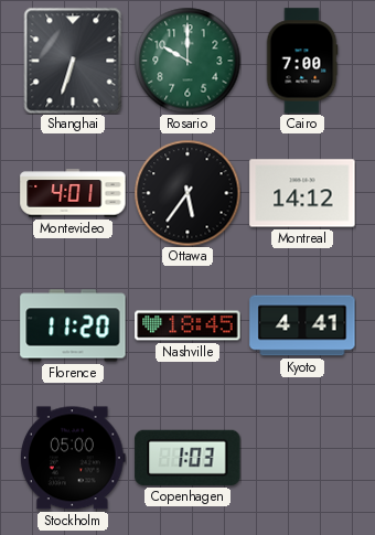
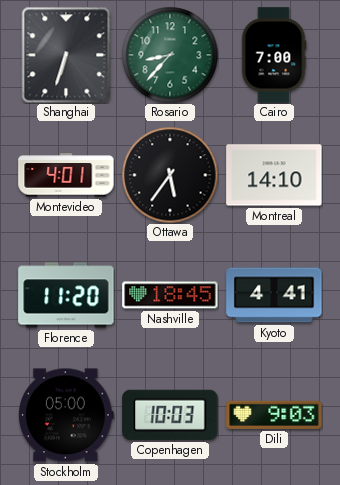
Rosario: 10:00 -> 8:37 (170, 55)
Montreal: 14:12 -> 14:10 (274, 175)
Copenhagen: 1:03 -> 10:03 (170, 415)
Dili: none -> 9:03 (274, 415)
